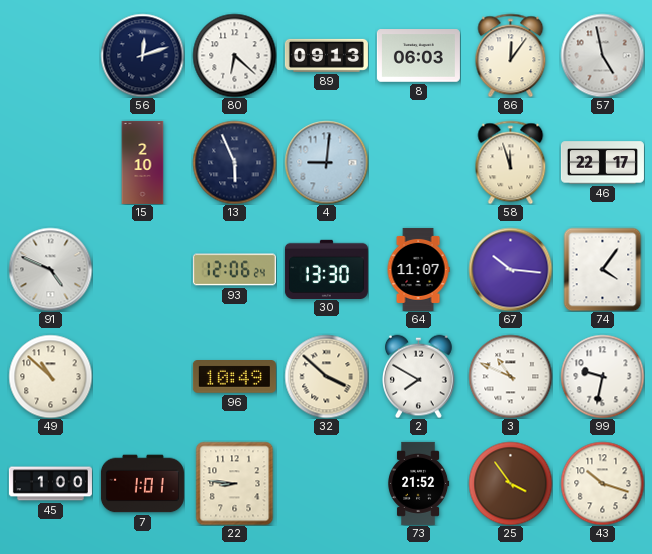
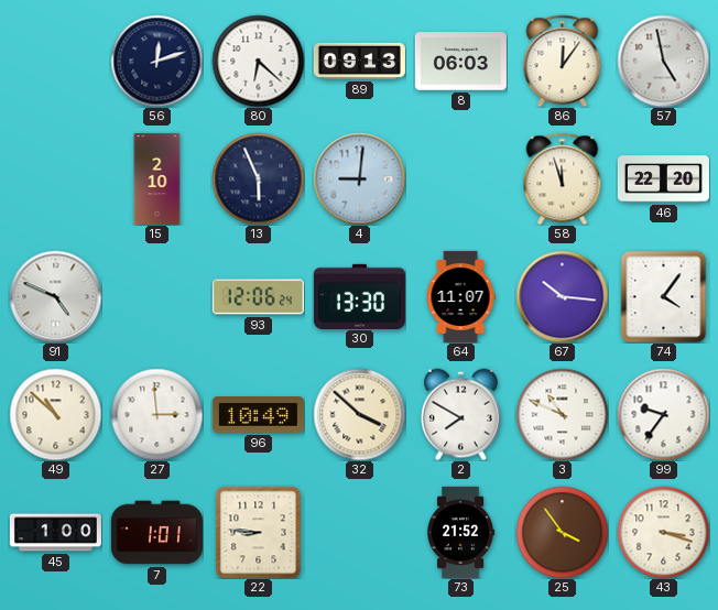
46: 22:17 -> 22:20 (663, 179)
27: none -> 2:59 (156, 414)
99: 9:32 -> 9:36 (663, 414)
43: 10:18 -> 3:18 (663, 532)
